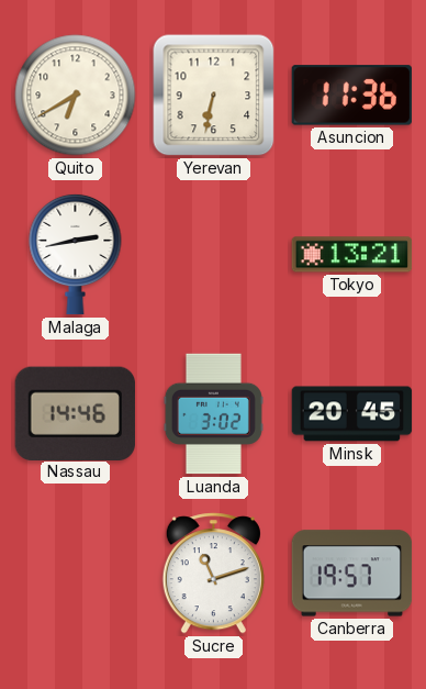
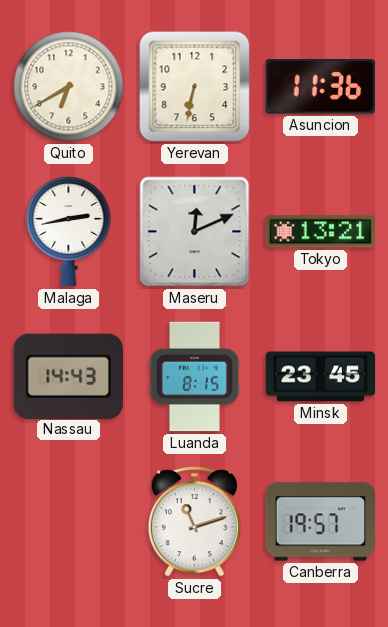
Maseru: none -> 12:11 (195, 232)
Nassau: 14:46 -> 14:43 (68, 376)
Luanda: 3:02 -> 8:15 (194, 377)
Minsk: 20:45 -> 23:45 (321, 377)
